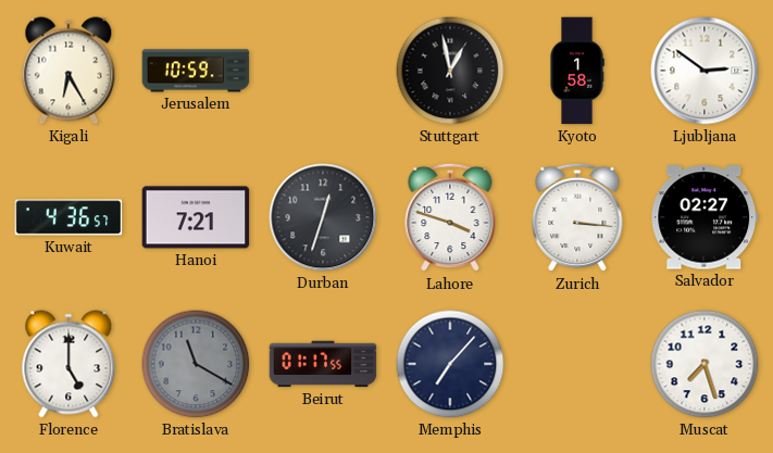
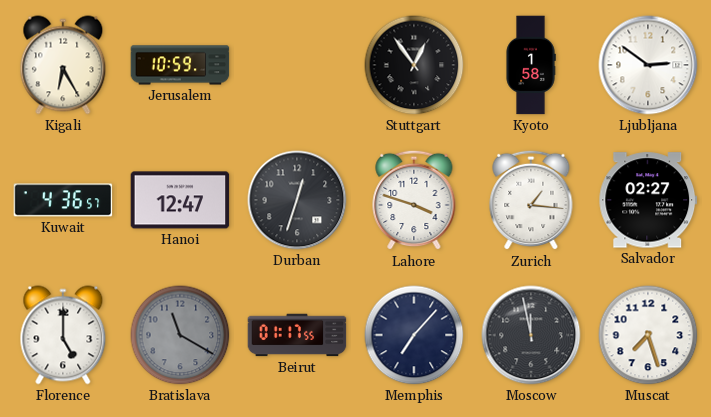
Stuttgart: 12:58 -> 12:54 (414, 65)
Hanoi: 7:21 -> 12:47 (180, 200)
Zurich: 3:16 -> 1:16 (531, 200)
Moscow: none -> 11:58 (531, 335)
